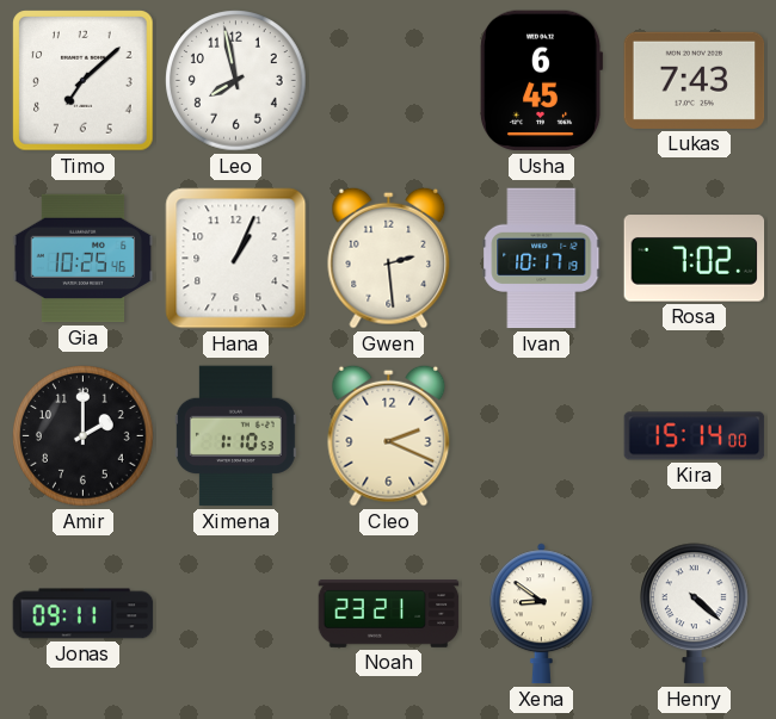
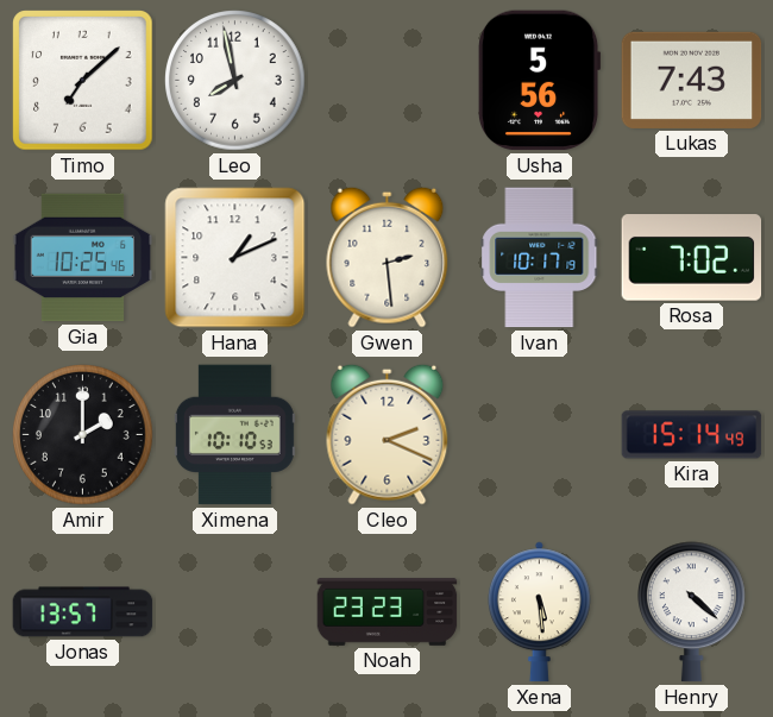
Usha: 6:45 -> 5:56 (539, 81)
Hana: 1:04 -> 1:11 (235, 258)
Ximena: 1:10 -> 10:10 (234, 435)
Kira: 15:14:00 -> 15:14:49 (692, 435)
Jonas: 09:11 -> 13:57 (83, 612)
Noah: 23:21 -> 23:23 (388, 612)
Xena: 8:51 -> 5:29 (539, 612)
